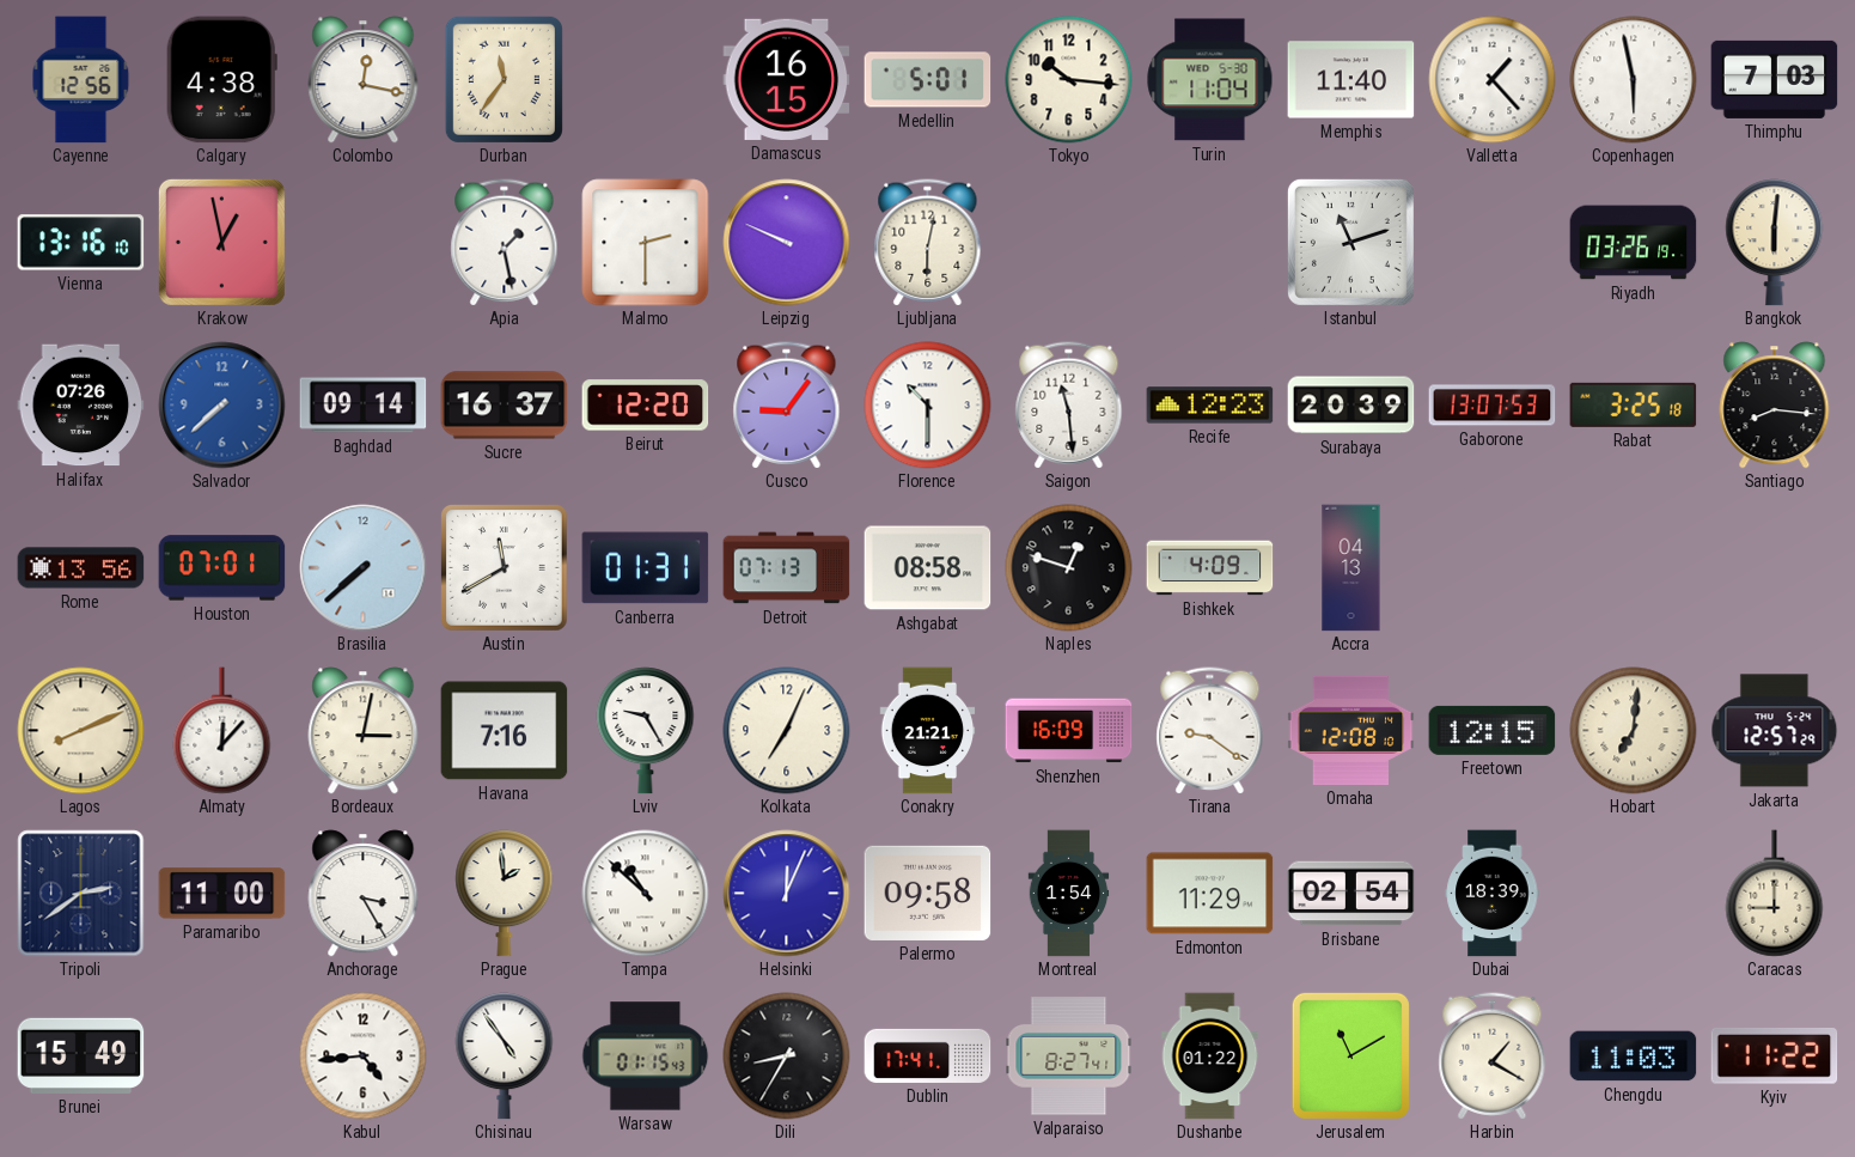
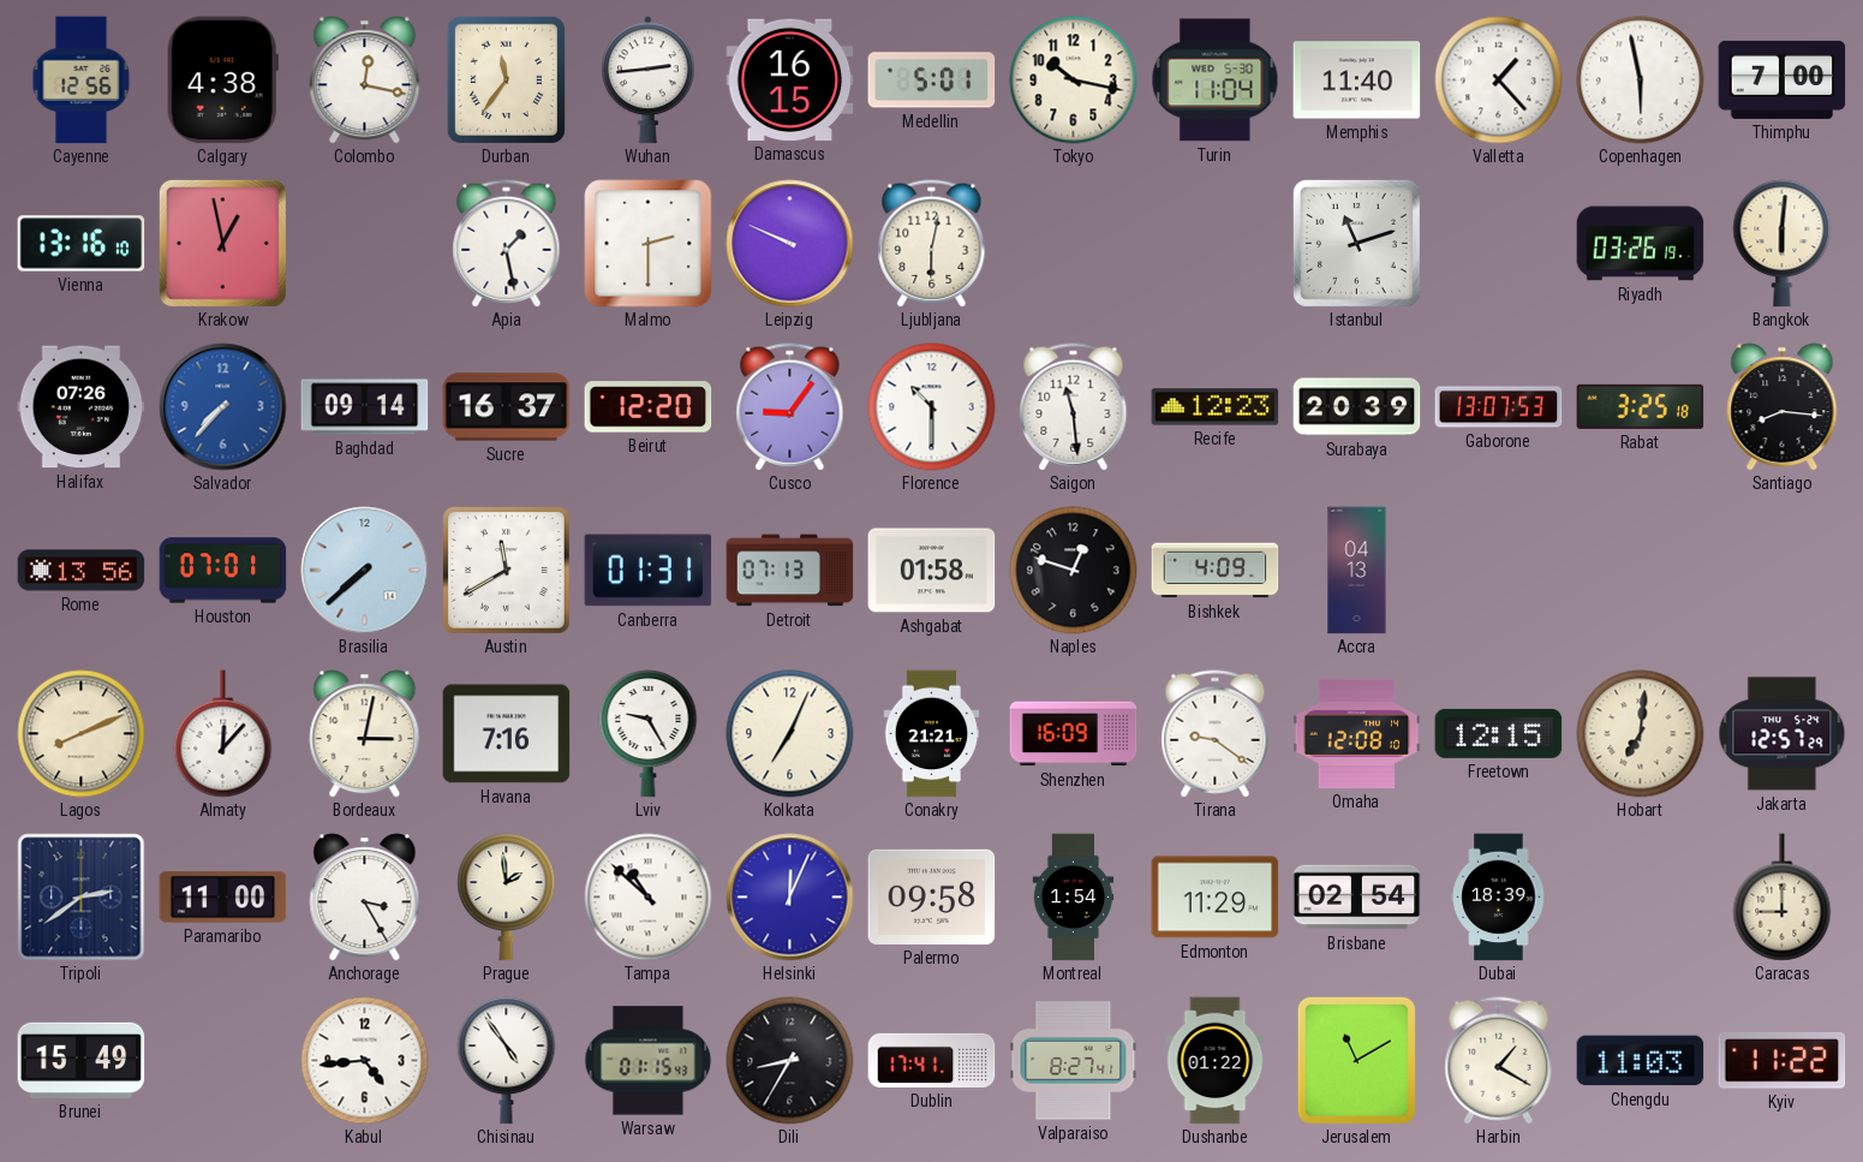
Wuhan: none -> 2:44 (649, 81)
Tokyo: 10:16 -> 10:17 (1074, 81)
Thimphu: 7:03 -> 7:00 (1783, 79)
Salvador: 7:38 -> 7:37 (223, 407)
Ashgabat: 08:58 -> 01:58 (932, 571)
